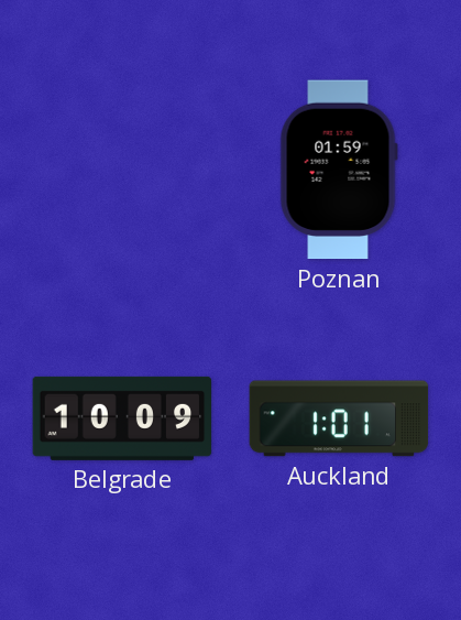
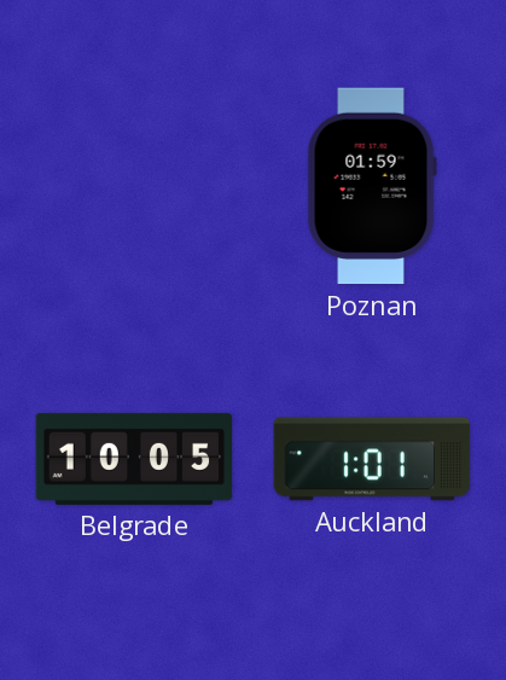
Belgrade: 10:09 -> 10:05 (134, 459)
